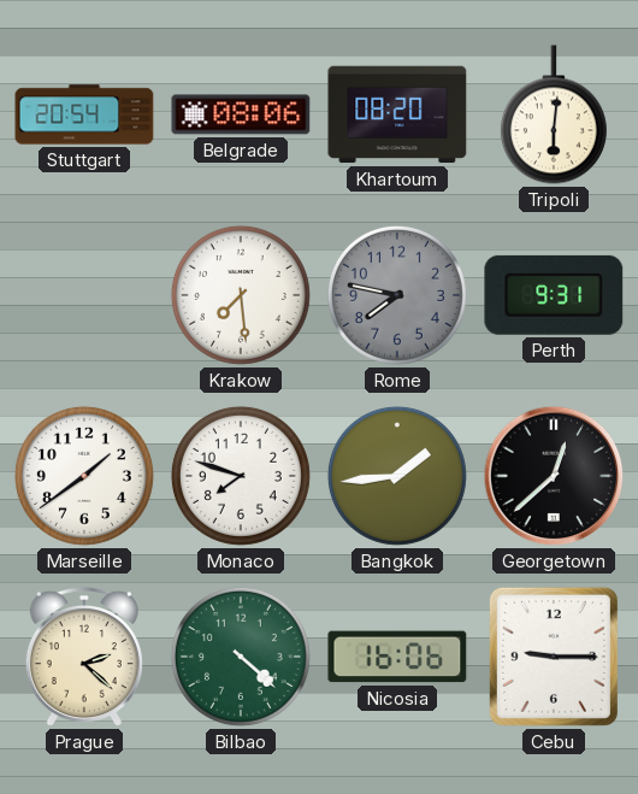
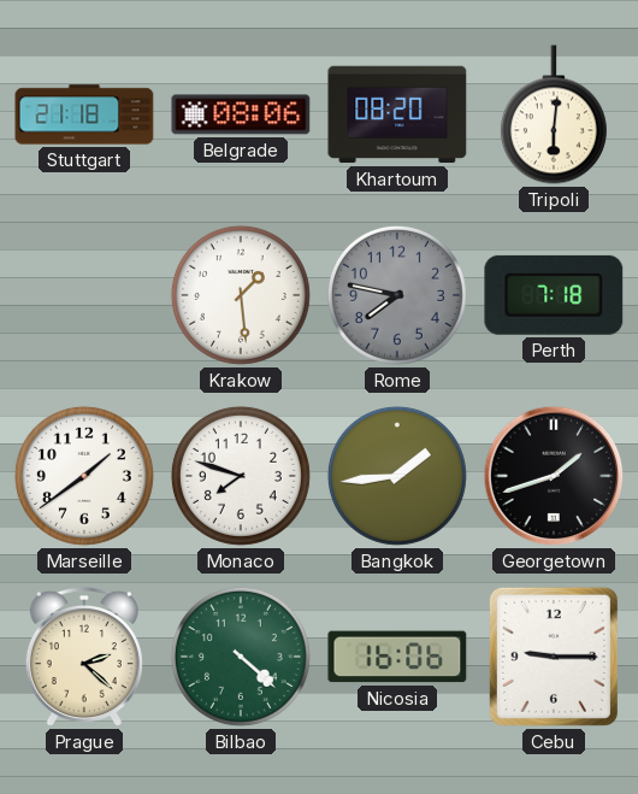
Stuttgart: 20:54 -> 21:18 (84, 114)
Krakow: 7:29 -> 1:29 (241, 295)
Perth: 9:31 -> 7:18 (554, 295)
Georgetown: 12:38 -> 1:42 (554, 476)
